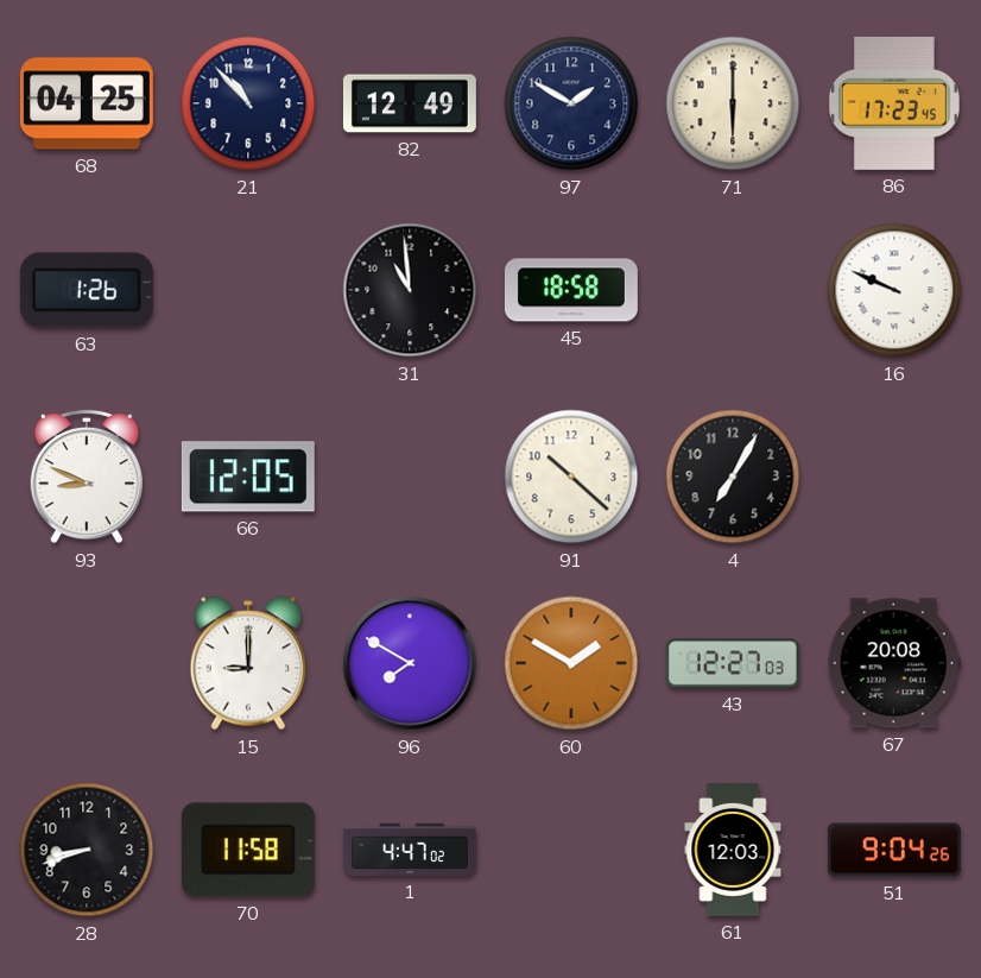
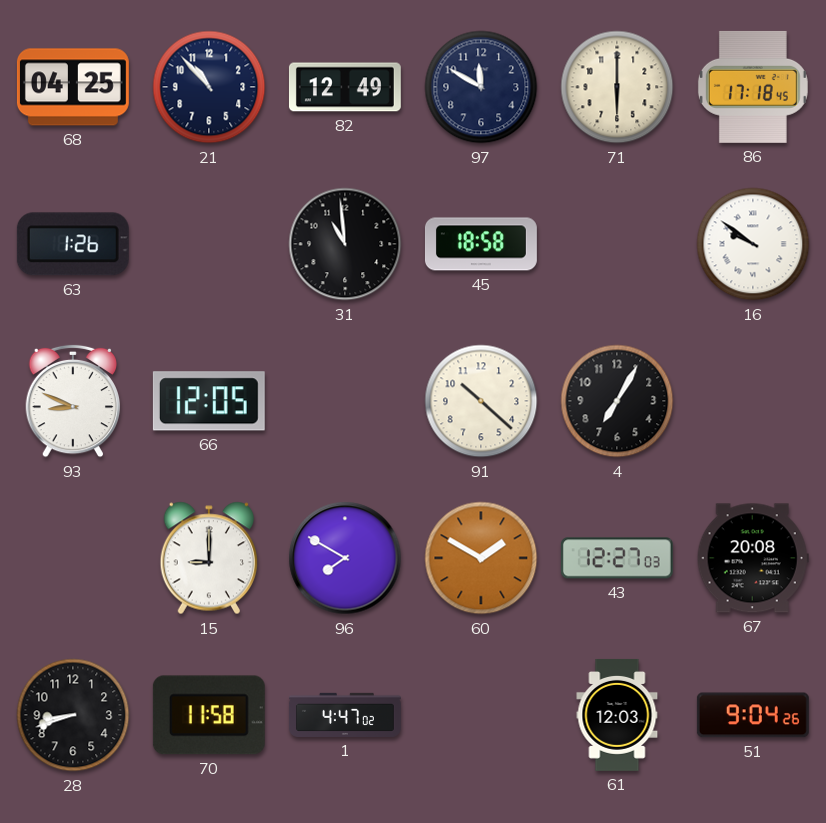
97: 1:50 -> 11:50 (481, 87)
86: 17:23 -> 17:18 (753, 87)
16: 9:49 -> 9:51 (753, 244)
